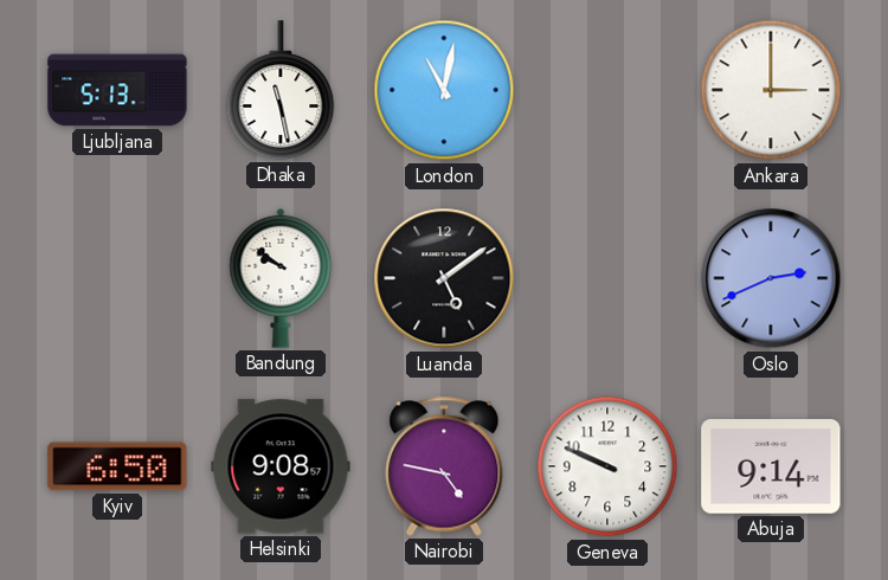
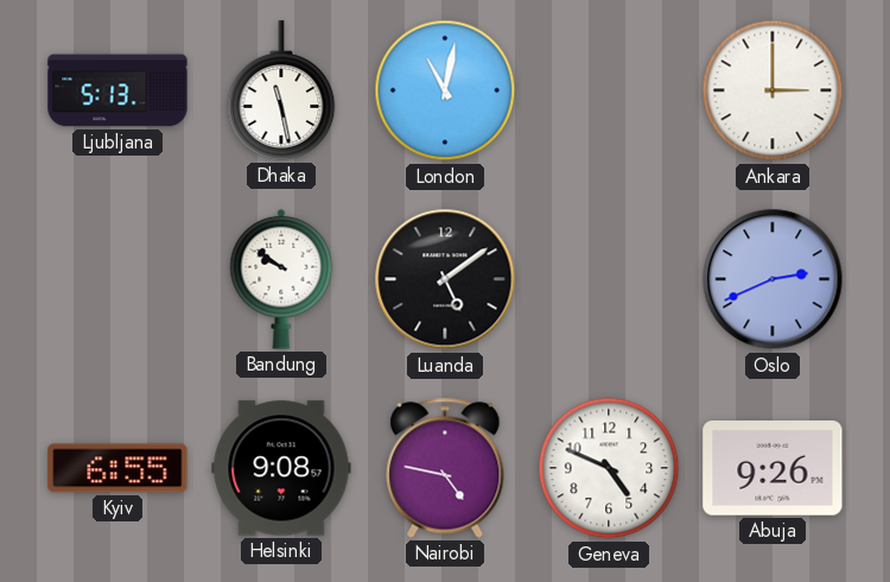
Kyiv: 6:50 -> 6:55 (117, 468)
Geneva: 9:49 -> 4:49 (609, 468)
Abuja: 9:14 -> 9:26 (773, 468)
